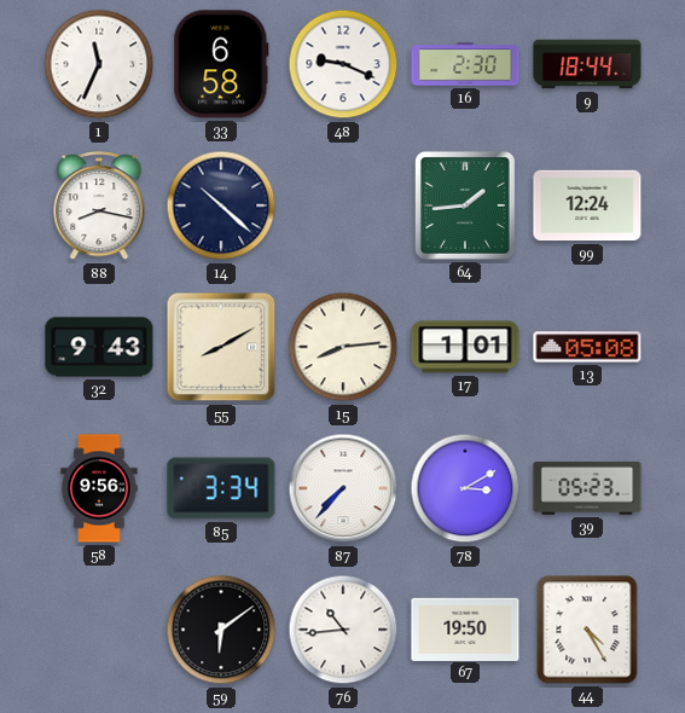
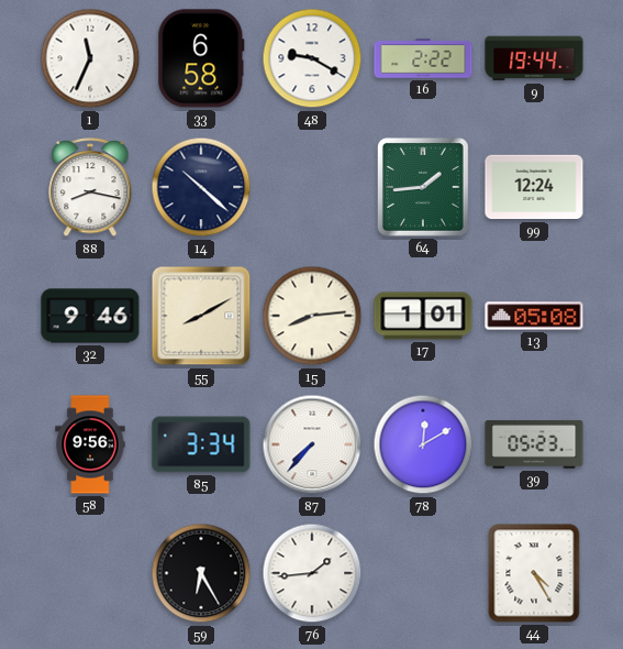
48: 9:19 -> 9:20 (312, 58)
16: 2:30 -> 2:22 (423, 58)
9: 18:44 -> 19:44 (534, 58)
32: 9:43 -> 9:46 (90, 316)
78: 3:10 -> 12:10 (423, 444)
59: 6:09 -> 6:25 (201, 573)
76: 10:44 -> 1:44 (312, 573)
67: 19:50 -> none (465, 628)
